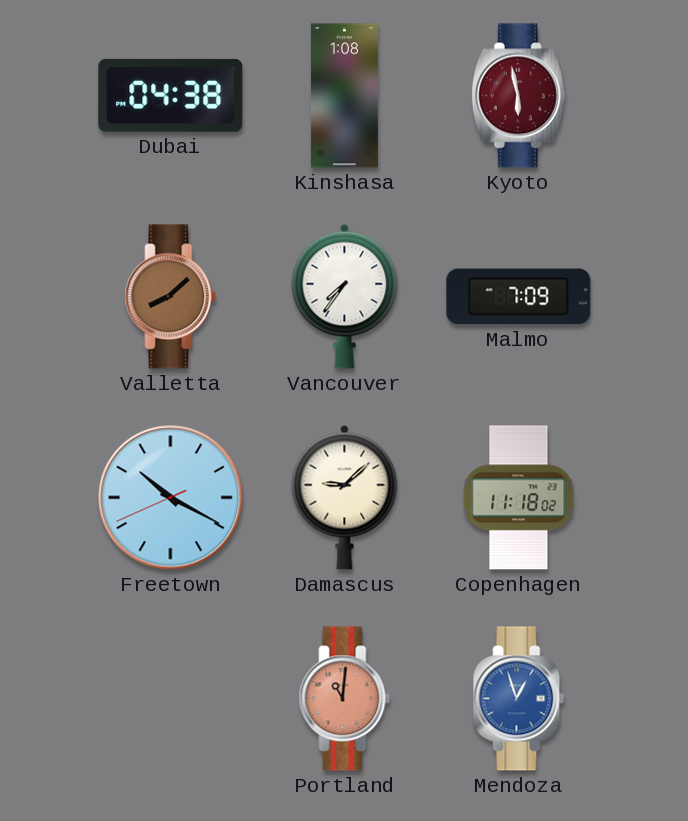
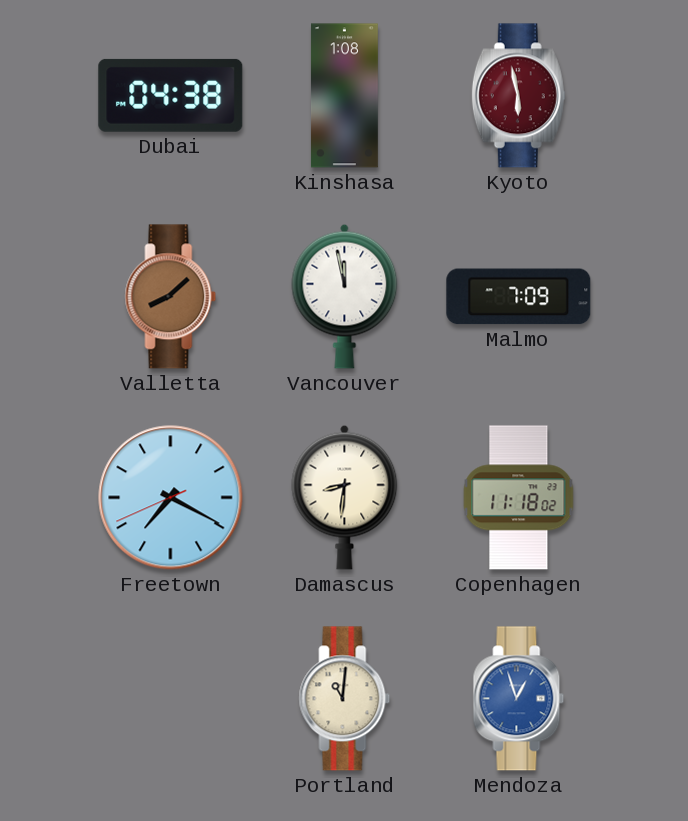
Vancouver: 7:36 -> 11:58 (345, 296)
Freetown: 10:19 -> 7:19 (171, 498)
Damascus: 9:08 -> 8:31 (345, 497)
Portland dial: salmon -> cream (345, 699)
